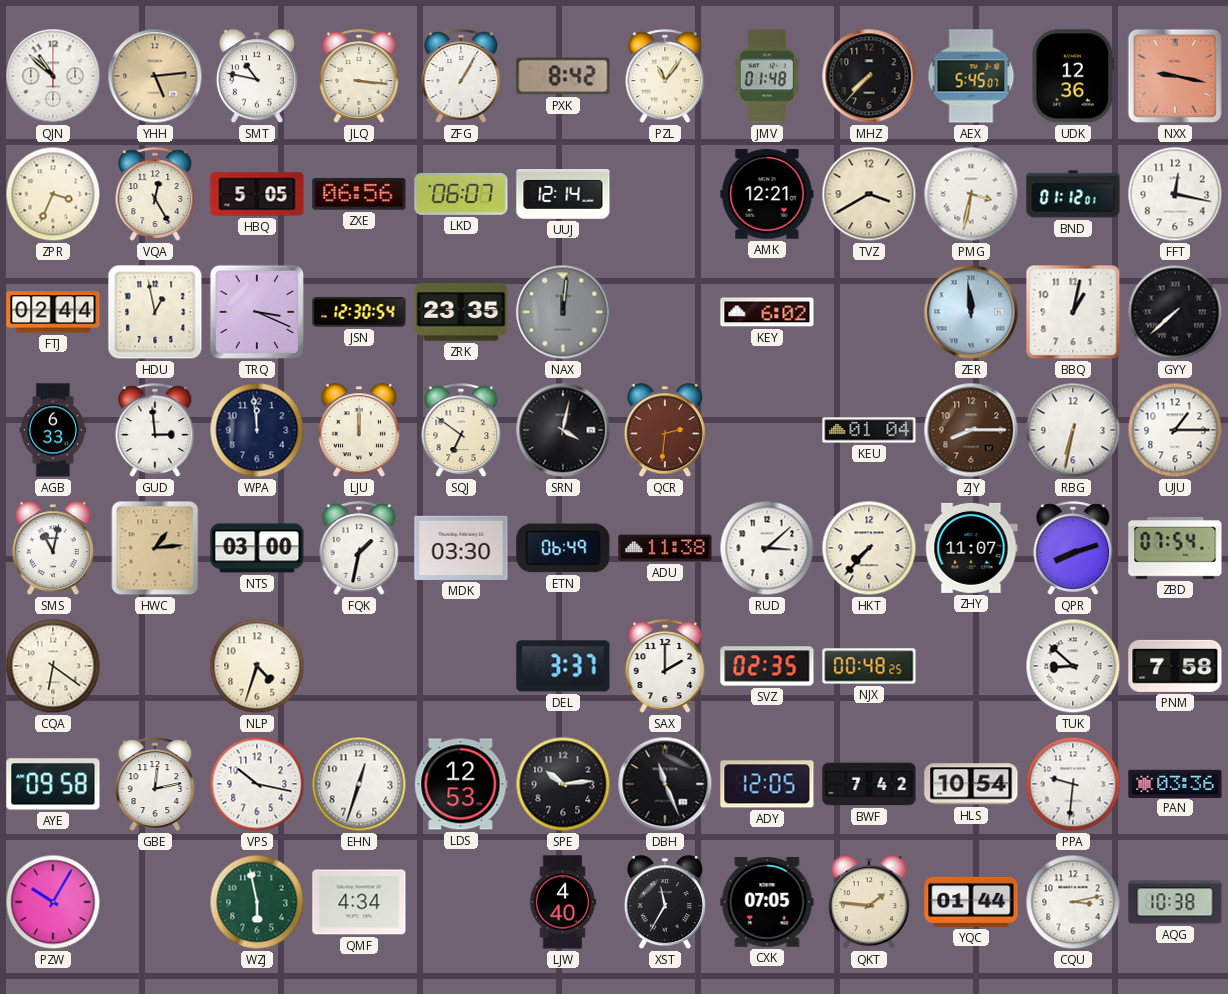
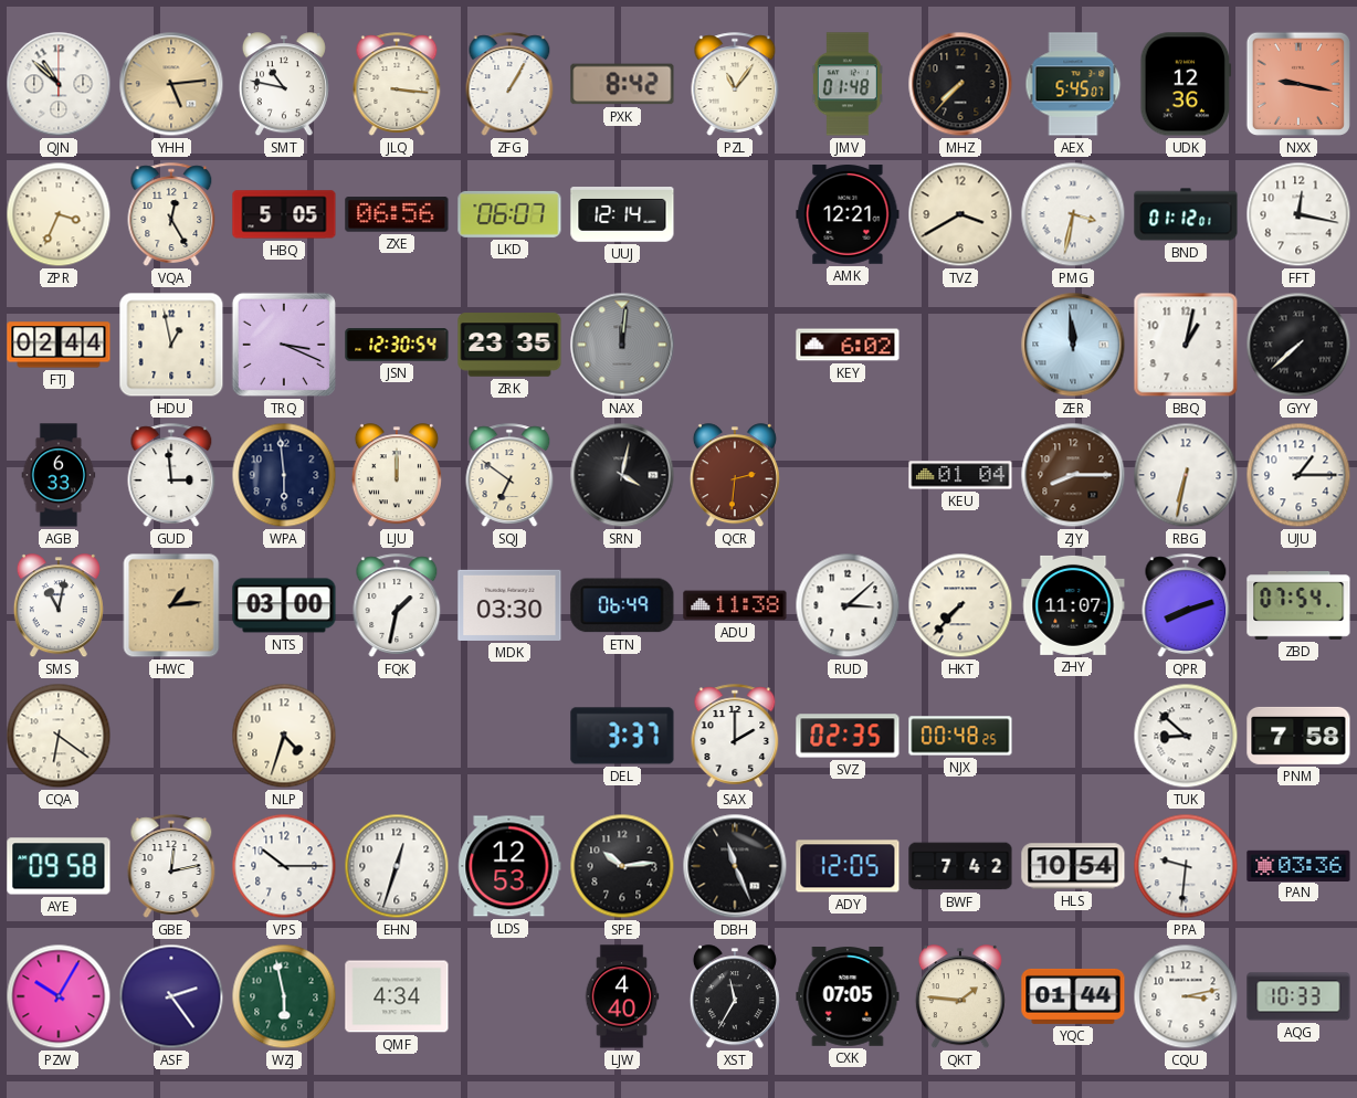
WPA: 11:59 -> 5:59 (284, 475)
VPS: 10:17 -> 10:15 (284, 866)
ASF: none -> 2:24 (171, 996)
AQG: 10:38 -> 10:33 (1298, 996)
